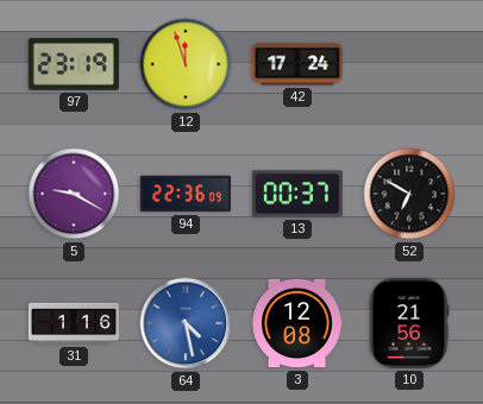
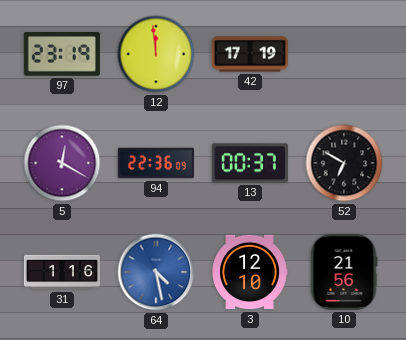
12: 11:57 -> 11:59 (156, 54)
42: 17:24 -> 17:19 (250, 54)
5: 9:20 -> 12:20 (62, 163)
3: 12:08 -> 12:10 (250, 272)
